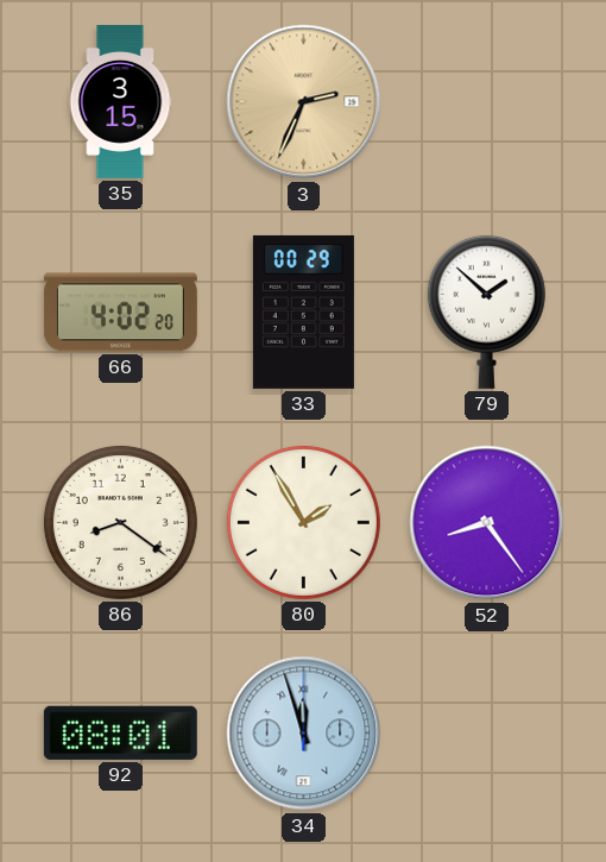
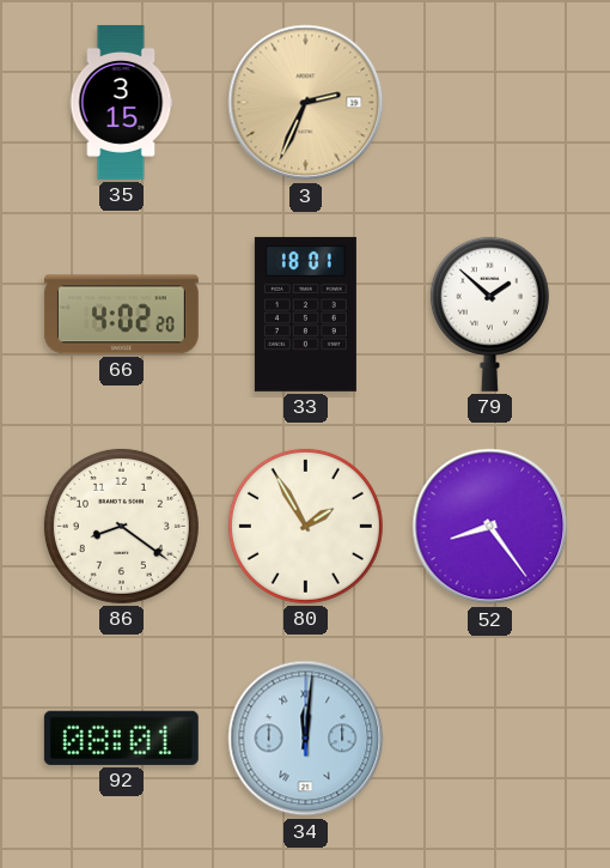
33: 00:29 -> 18:01 (305, 314)
34: 11:57 -> 12:01 (306, 739)
